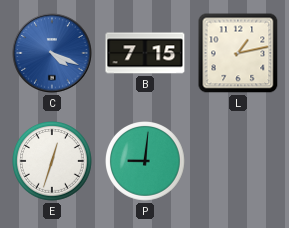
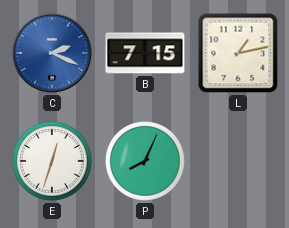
C: 4:19 -> 2:19 (52, 53)
P: 9:01 -> 8:04 (146, 162)
